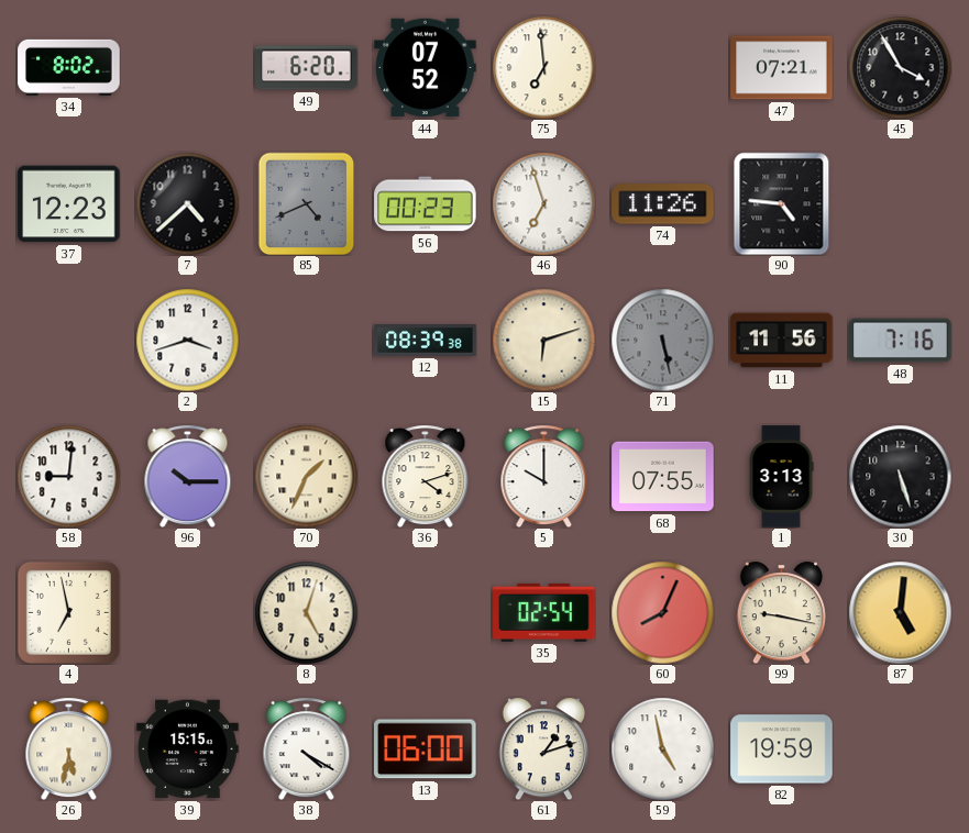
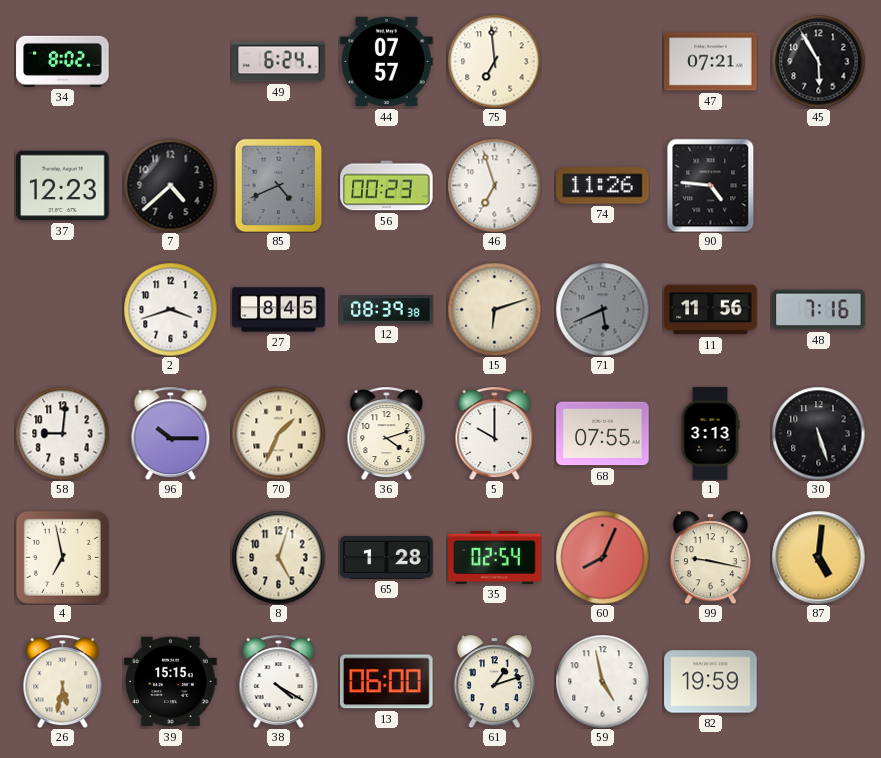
49: 6:20 -> 6:24 (279, 62)
44: 07:52 -> 07:57 (387, 62)
45: 3:55 -> 5:55 (818, 61)
27: none -> 8:45 (279, 310)
71: 5:28 -> 5:41 (602, 309)
65: none -> 1:28 (387, 557)
